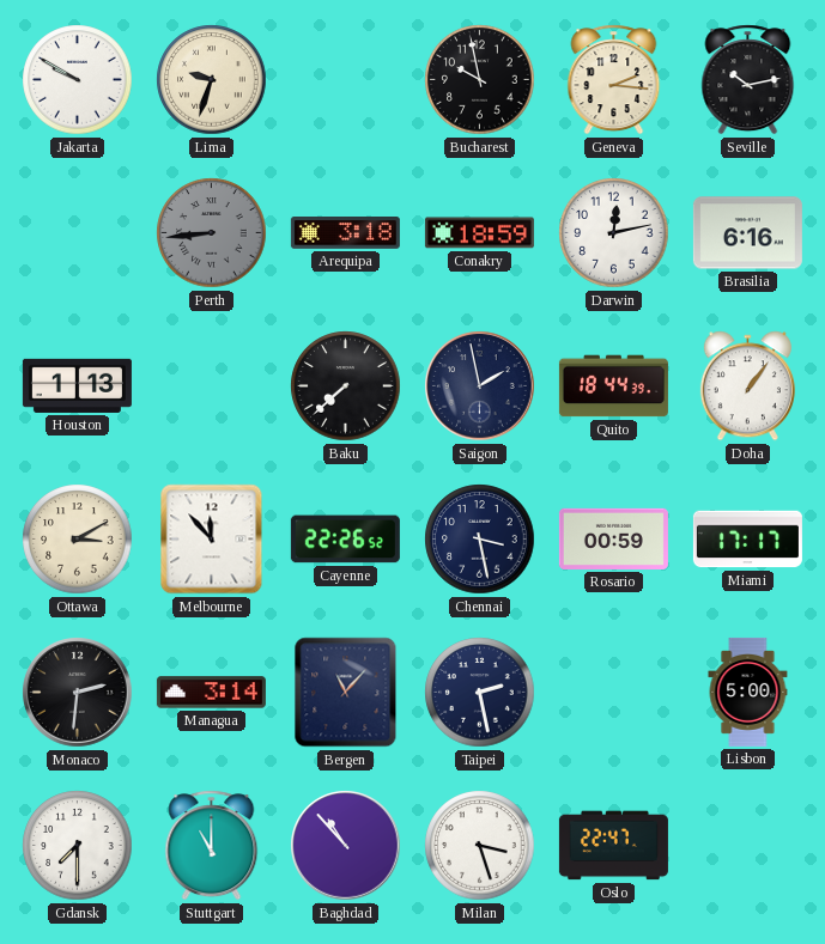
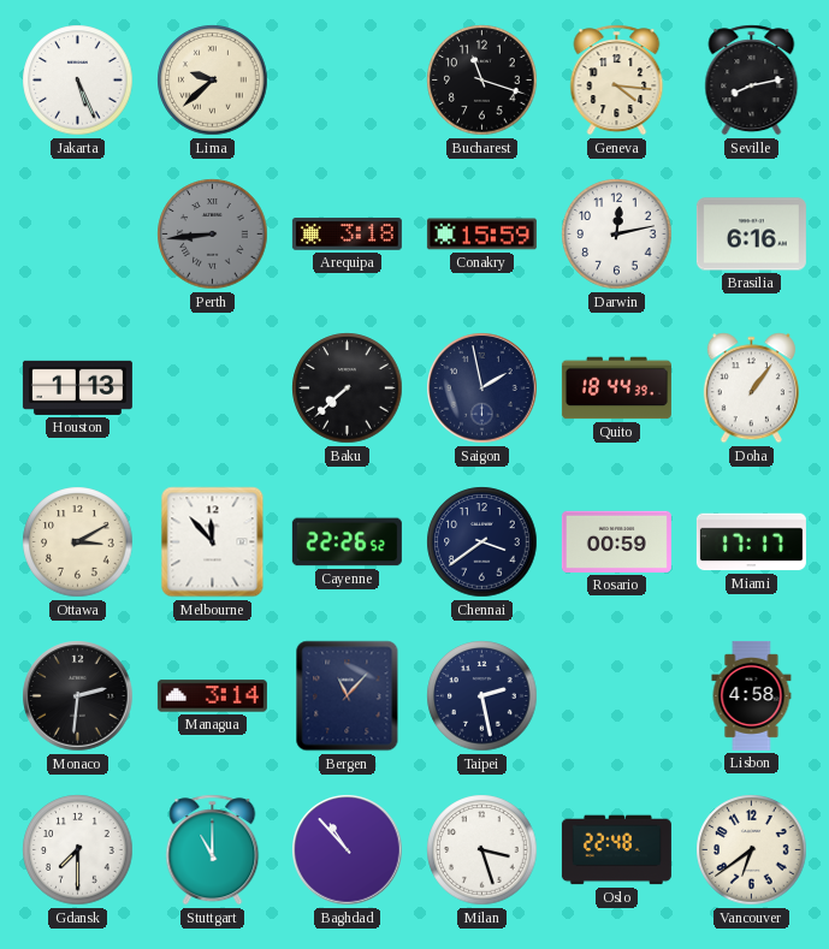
Jakarta: 9:50 -> 5:26 (78, 81)
Lima: 9:33 -> 9:38 (213, 81)
Bucharest: 9:58 -> 11:18 (482, 81)
Geneva: 2:16 -> 4:16 (617, 81)
Seville: 10:13 -> 8:13 (752, 81)
Conakry: 18:59 -> 15:59 (481, 235)
Chennai: 3:28 -> 3:39 (482, 542)
Lisbon: 5:00 -> 4:58 (752, 695)
Oslo: 22:47 -> 22:48 (616, 850)
Vancouver: none -> 6:39 (752, 850)
